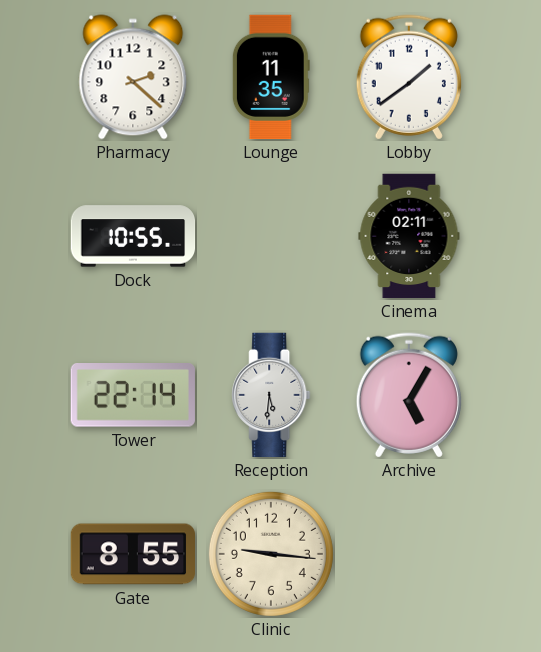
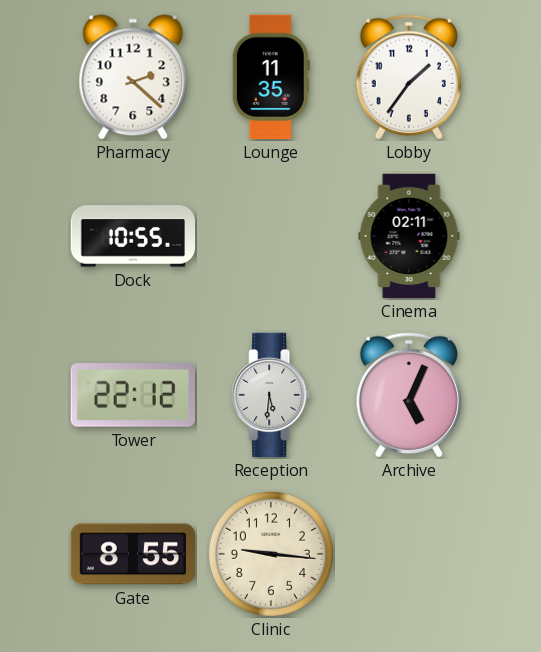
Lobby: 1:39 -> 1:36 (409, 77)
Tower: 22:14 -> 22:12 (133, 396)
Archive: 5:05 -> 5:04 (409, 395)
